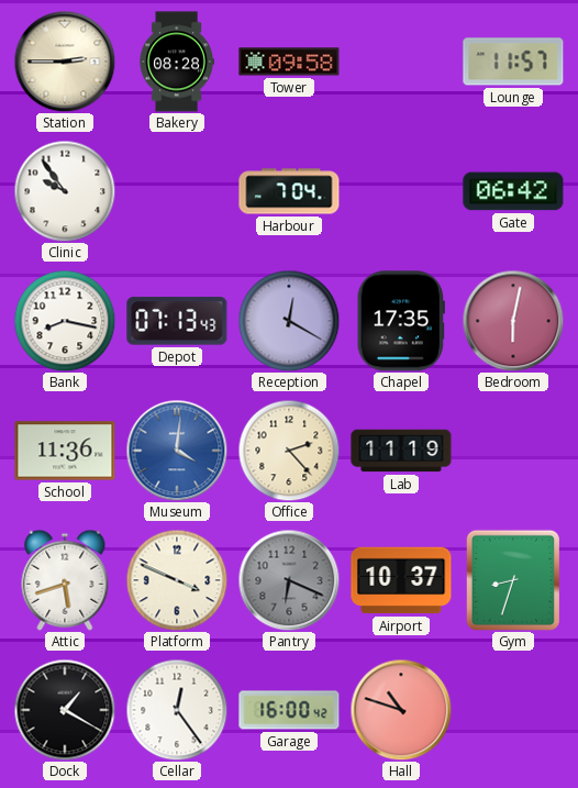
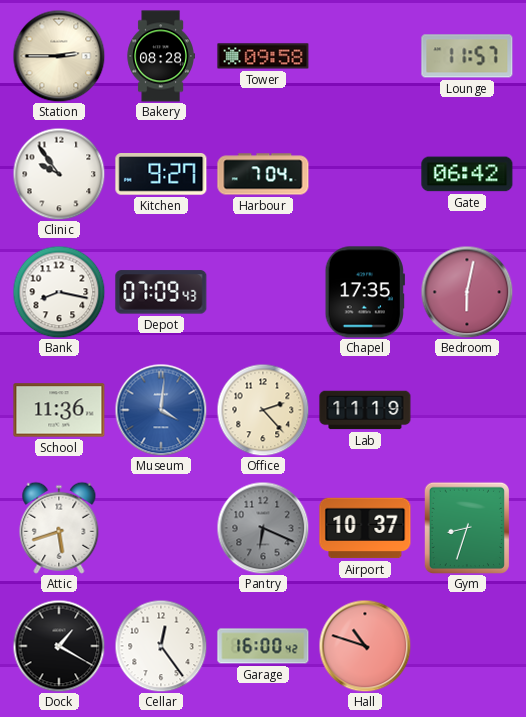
Kitchen: none -> 9:27 (161, 175)
Depot: 07:13 -> 07:09 (161, 292)
Reception: 12:20 -> none (289, 321)
Platform: 3:49 -> none (177, 580)
